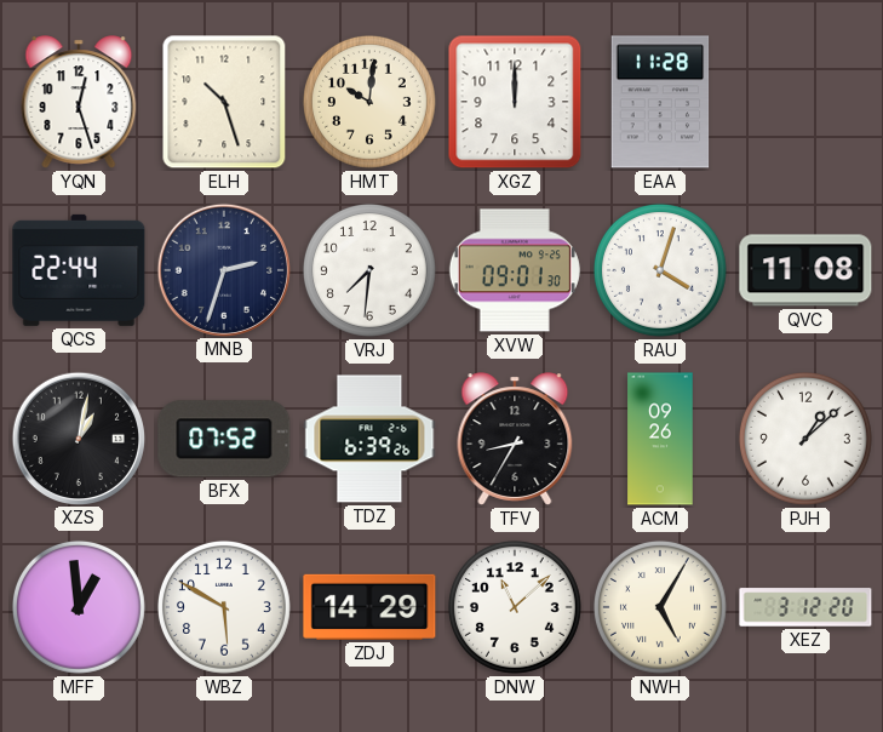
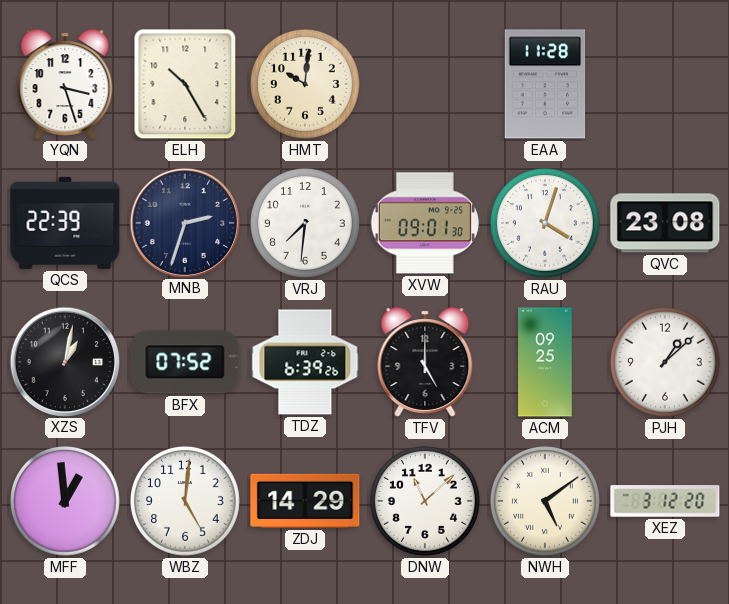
YQN: 12:27 -> 3:27 (65, 84)
ELH: 10:27 -> 10:25 (185, 84)
XGZ: 12:00 -> none (515, 102)
QCS: 22:44 -> 22:39 (65, 223)
QVC: 11:08 -> 23:08 (665, 223)
TFV: 8:35 -> 5:00 (425, 362)
ACM: 09:26 -> 09:25 (545, 362)
WBZ: 5:50 -> 5:01 (185, 501)
NWH: 5:05 -> 5:09 (545, 501)
